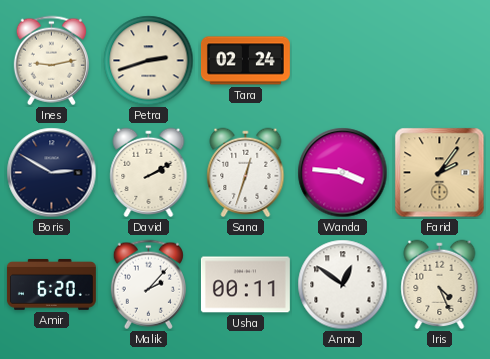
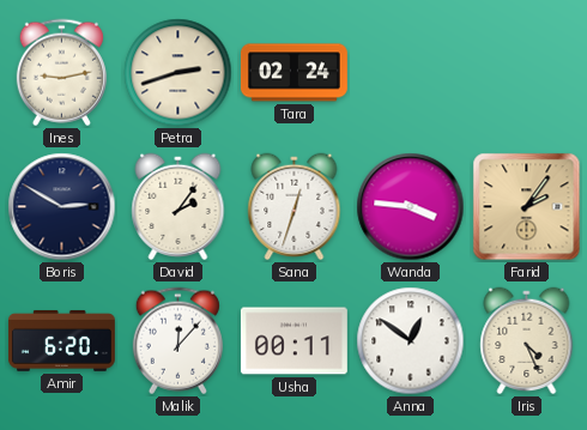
David: 2:10 -> 2:06 (178, 207)
Malik: 2:07 -> 12:07 (177, 341)
